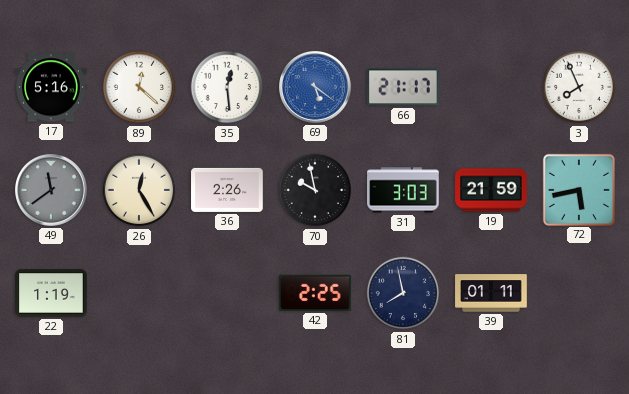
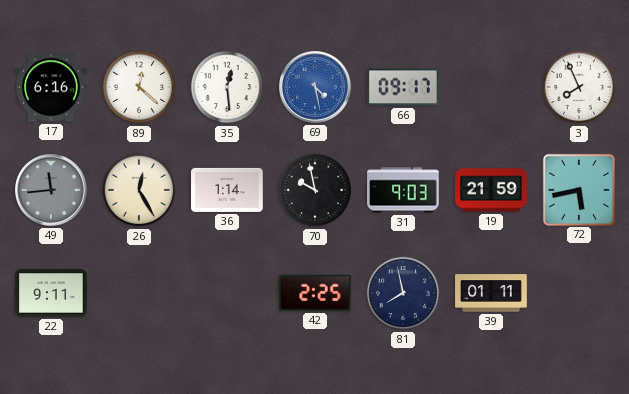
17: 5:16 -> 6:16 (51, 87)
69: 5:21 -> 4:28 (316, 88)
66: 21:17 -> 09:17 (404, 87)
49: 11:39 -> 11:44 (52, 191)
36: 2:26 -> 1:14 (227, 190)
31: 3:03 -> 9:03 (403, 190)
22: 1:19 -> 9:11 (51, 293)
